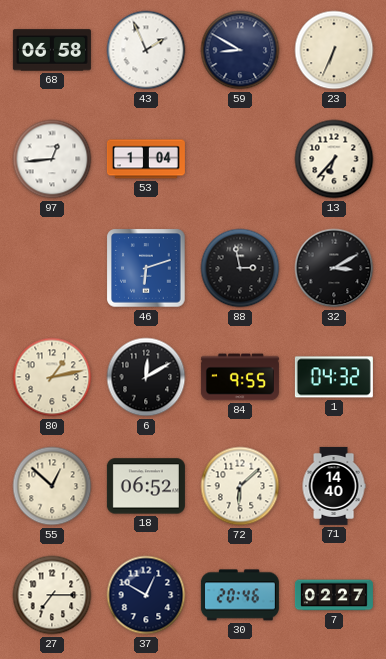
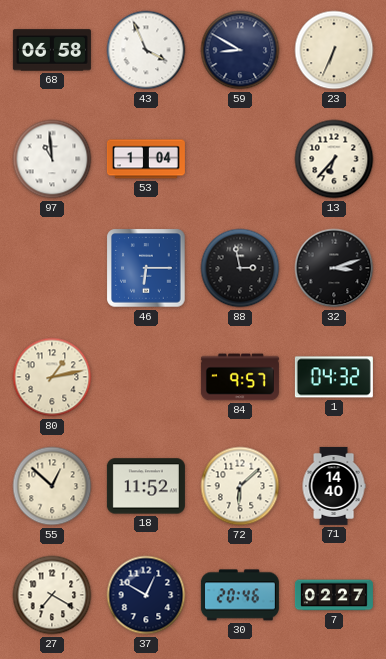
43: 1:56 -> 3:56 (146, 50)
97: 12:44 -> 10:59 (52, 159)
46: 6:12 -> 6:15 (146, 268)
32: 3:10 -> 3:12 (334, 268)
6: 12:10 -> none (146, 377)
84: 9:55 -> 9:57 (240, 377)
18: 06:52 -> 11:52 (146, 486)
27: 7:15 -> 7:20 (52, 595)
